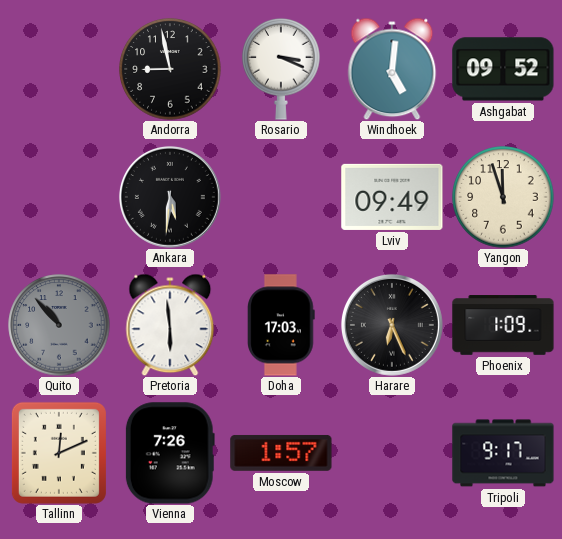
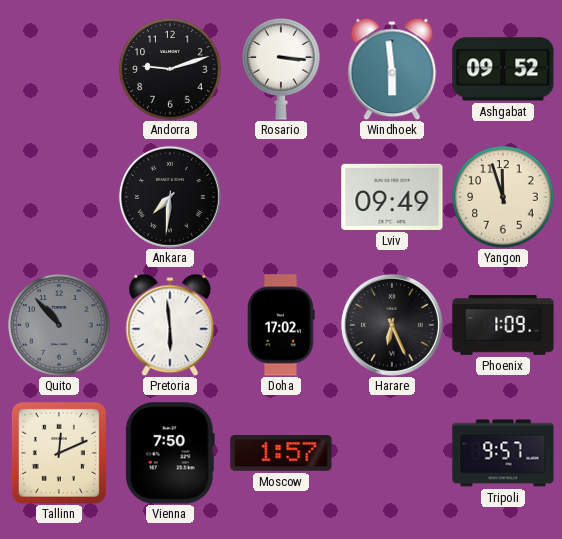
Andorra: 8:58 -> 9:12 (170, 69)
Rosario: 3:19 -> 3:16 (281, 69)
Windhoek: 5:01 -> 5:59 (392, 69)
Ankara: 5:31 -> 7:31 (170, 197)
Doha: 17:03 -> 17:02 (282, 325)
Vienna: 7:26 -> 7:50 (170, 453)
Tripoli: 9:17 -> 9:57 (503, 453)
